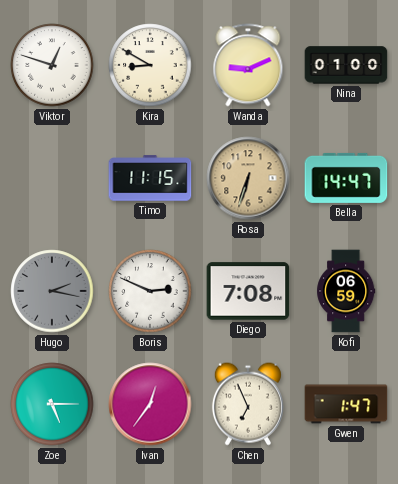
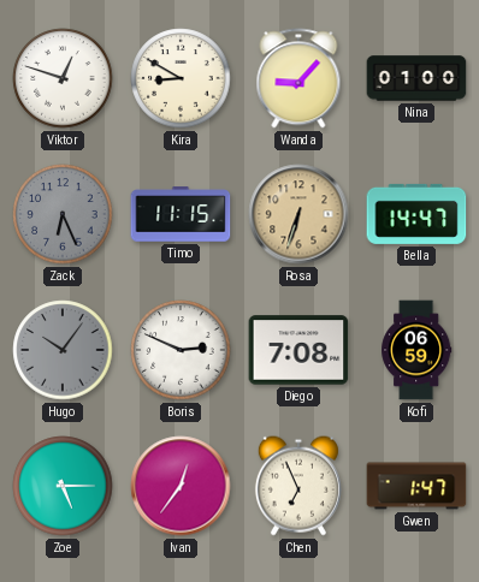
Wanda: 9:11 -> 9:07 (298, 78)
Zack: none -> 6:26 (63, 214)
Hugo: 2:17 -> 10:06 (63, 350)
